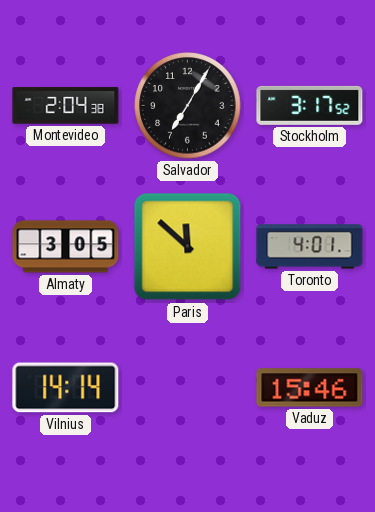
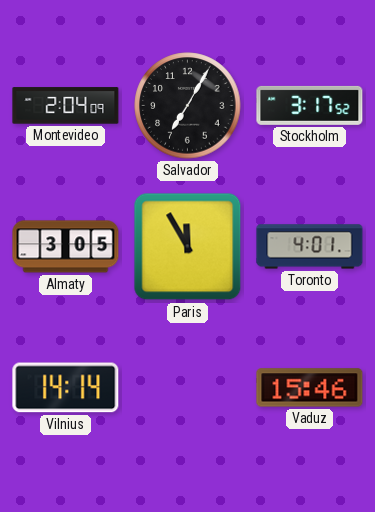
Montevideo: 2:04:38 -> 2:04:09 (66, 106)
Paris: 11:52 -> 11:55 (188, 247)
